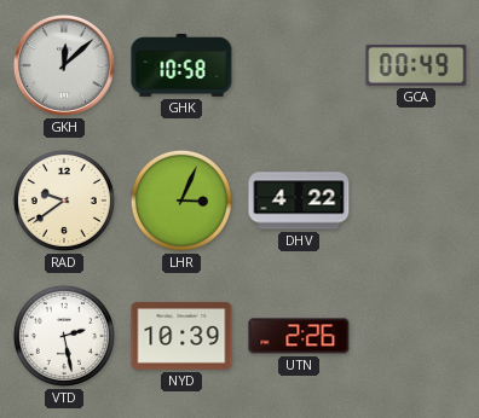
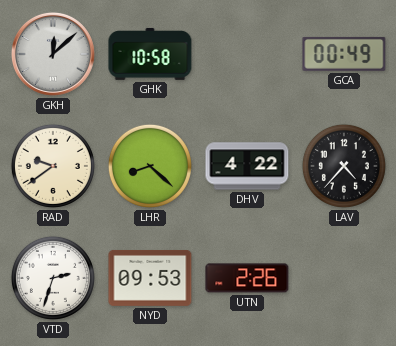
LHR: 3:04 -> 8:22 (150, 166)
LAV: none -> 4:37 (344, 166)
VTD: 2:28 -> 2:33 (53, 278)
NYD: 10:39 -> 09:53 (150, 278)
